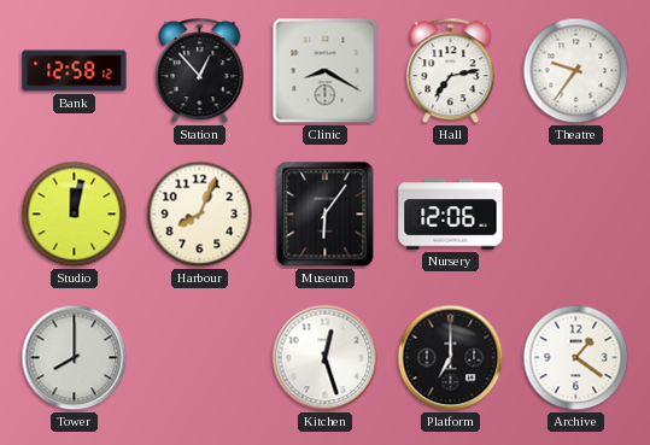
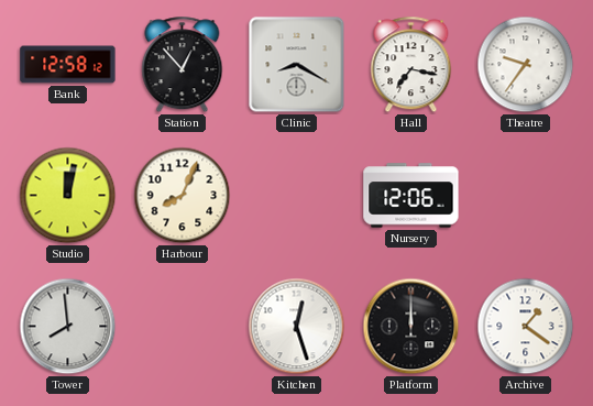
Hall: 7:13 -> 7:17 (411, 65)
Museum: 6:06 -> none (326, 215)
Tower: 8:00 -> 7:59 (68, 327)
Platform: 7:00 -> 12:00 (411, 327)
